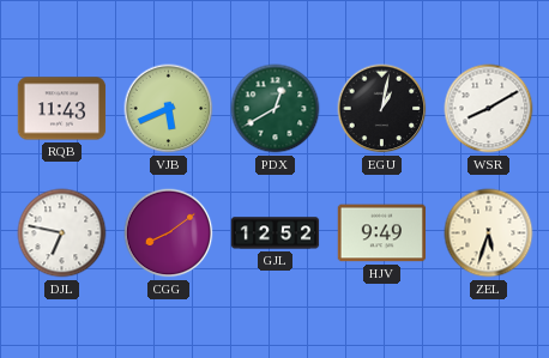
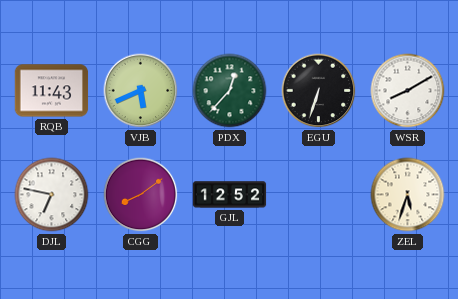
PDX: 12:40 -> 12:37 (230, 91)
EGU: 1:02 -> 6:33 (319, 91)
HJV: 9:49 -> none (382, 233)
